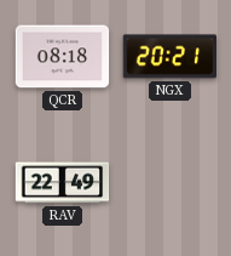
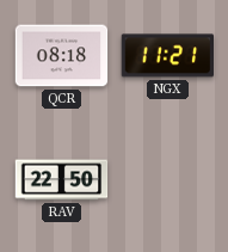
NGX: 20:21 -> 11:21 (168, 56)
RAV: 22:49 -> 22:50 (62, 180)
